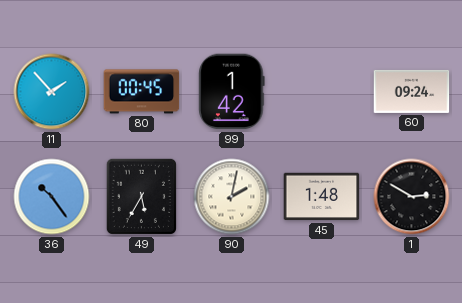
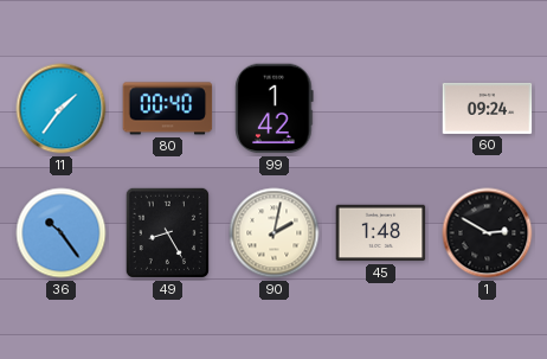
11: 1:53 -> 1:36 (62, 109)
80: 00:45 -> 00:40 (168, 109)
49: 5:35 -> 8:25 (167, 232)
